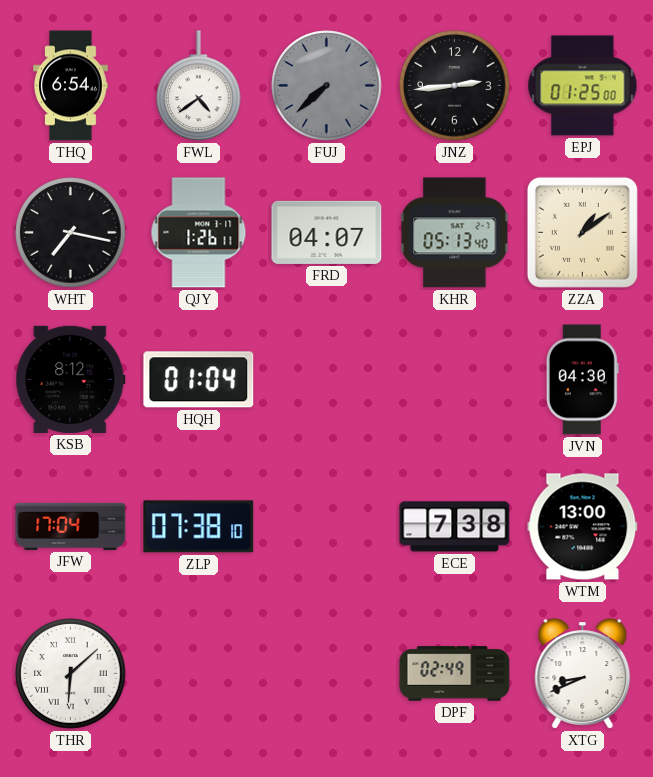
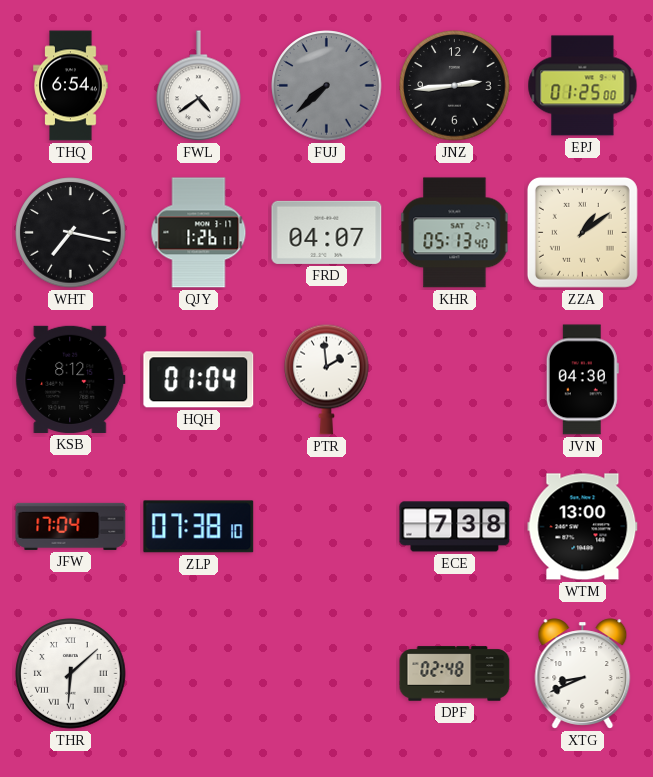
PTR: none -> 1:59 (327, 379)
DPF: 02:49 -> 02:48 (455, 674)
